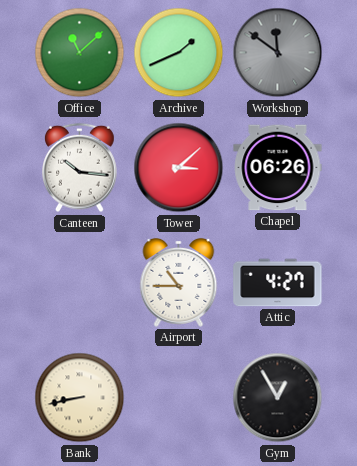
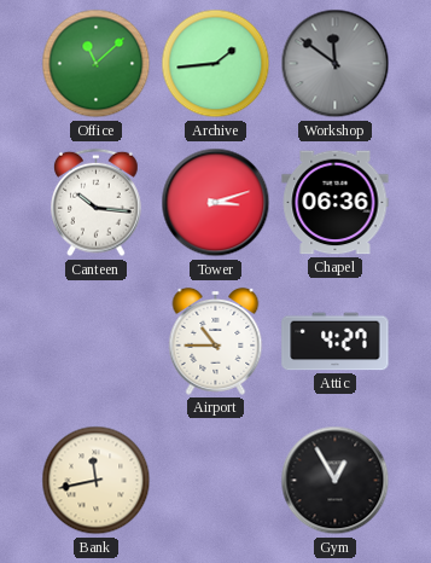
Archive: 1:41 -> 1:44 (216, 64)
Tower: 3:08 -> 3:12 (216, 203)
Chapel: 06:26 -> 06:36 (336, 203)
Bank: 8:43 -> 11:43 (97, 481)
